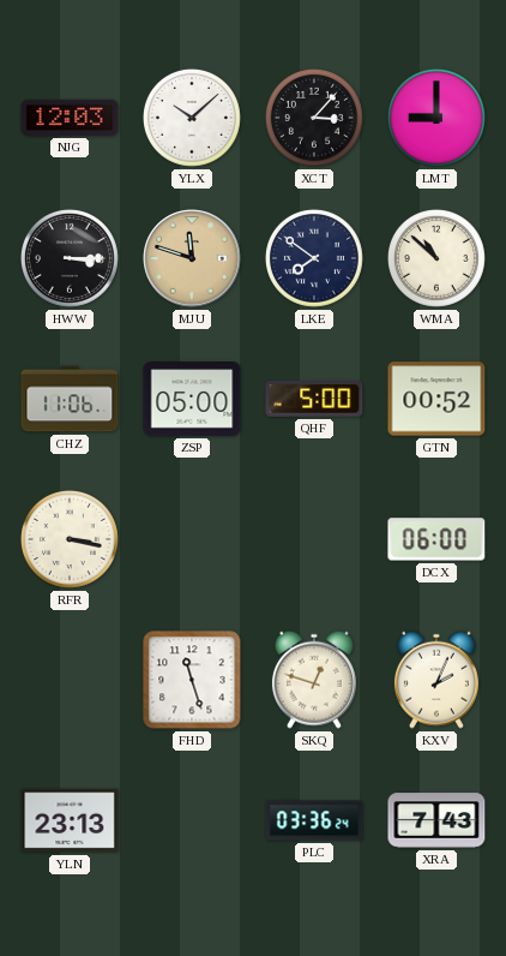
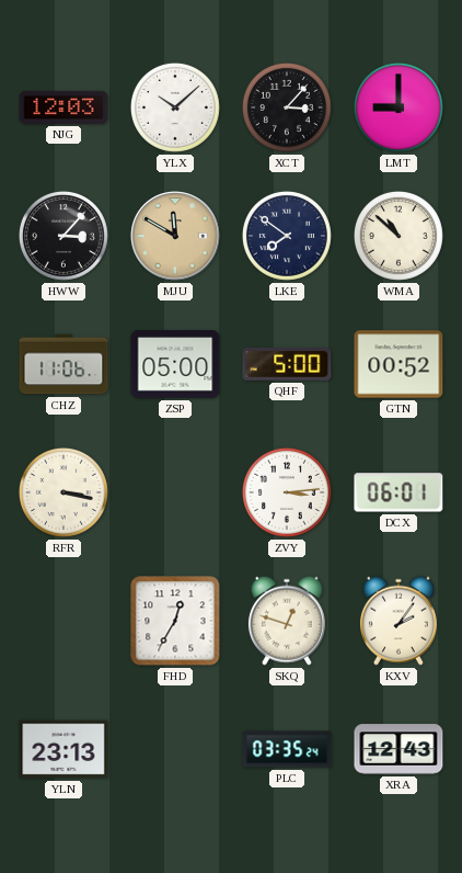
HWW: 3:15 -> 3:07 (63, 236)
MJU: 11:48 -> 11:50 (175, 236)
ZVY: none -> 3:14 (287, 492)
DCX: 06:00 -> 06:01 (399, 492)
FHD: 11:27 -> 12:35 (175, 621)
KXV: 2:04 -> 2:06 (399, 621)
PLC: 03:36 -> 03:35 (287, 749)
XRA: 7:43 -> 12:43 (399, 749)
